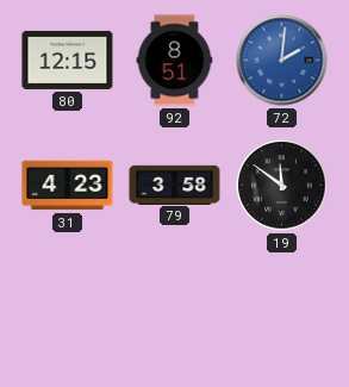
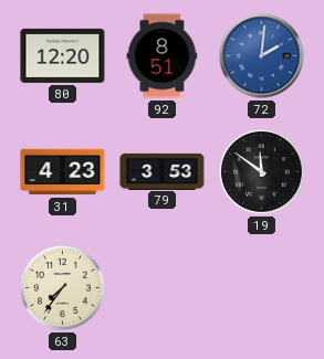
80: 12:15 -> 12:20 (63, 55)
79: 3:58 -> 3:53 (163, 171)
63: none -> 7:36 (63, 288)
